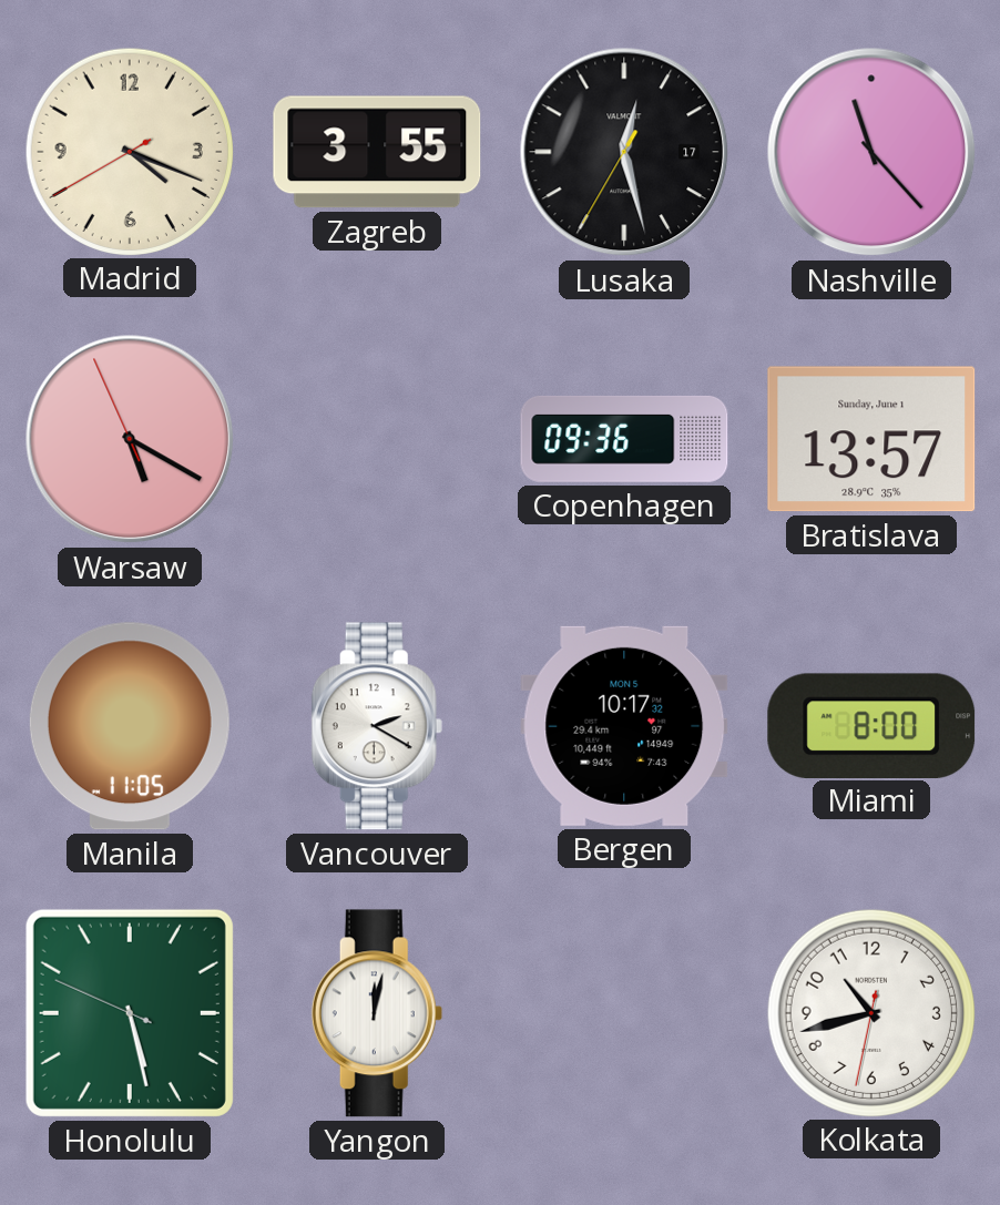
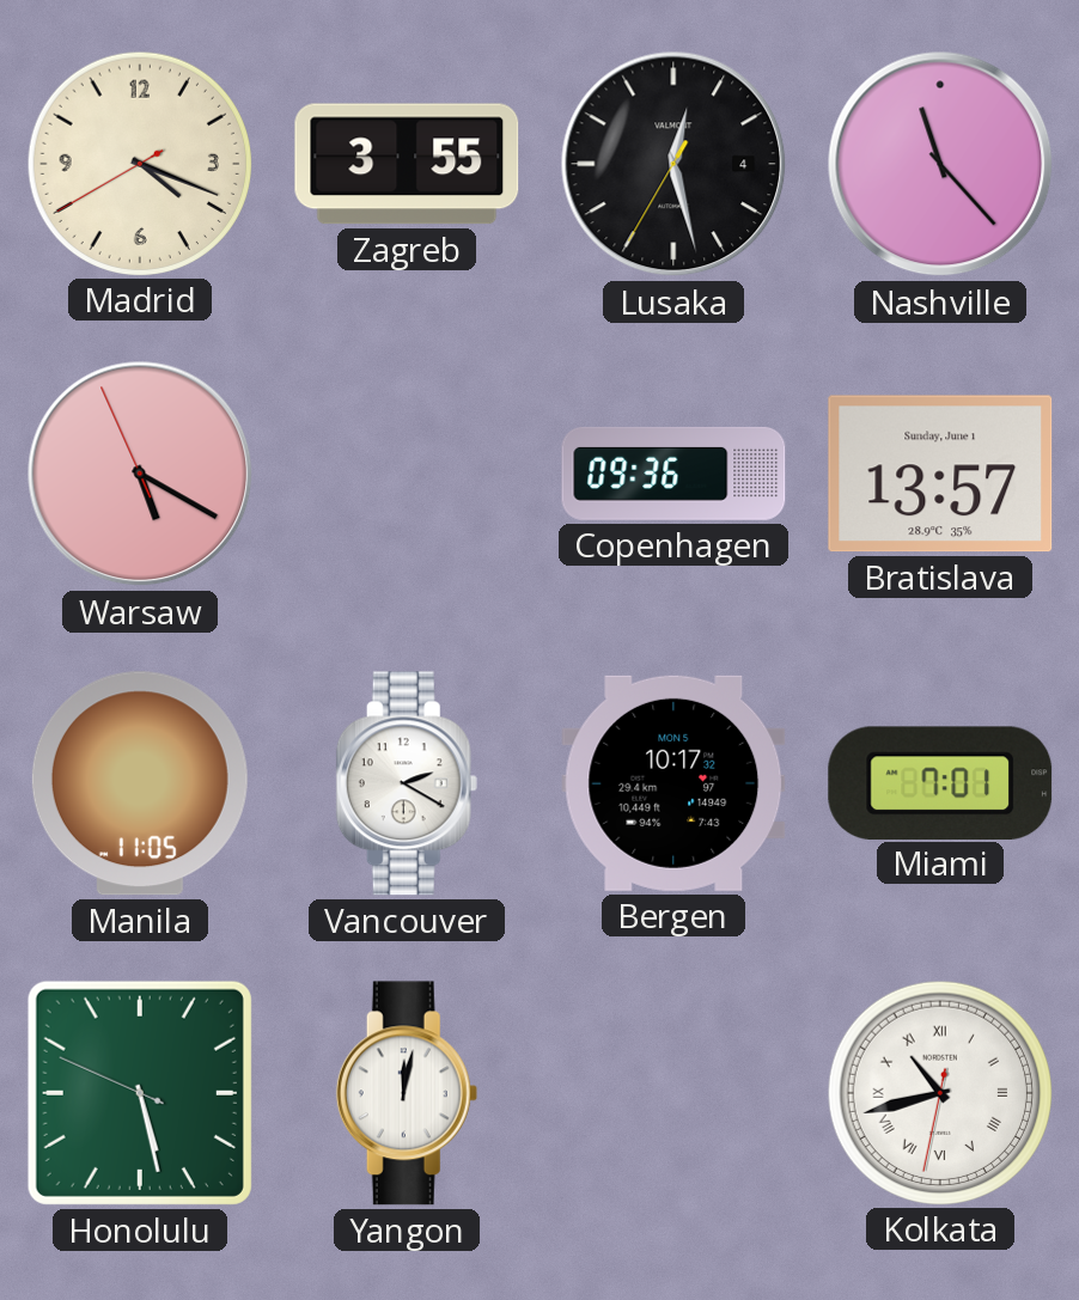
Lusaka date: 17 -> 4 (673, 164)
Miami: 8:00 -> 7:01 (940, 782)
Kolkata numerals: Arabic -> Roman (939, 1092)
